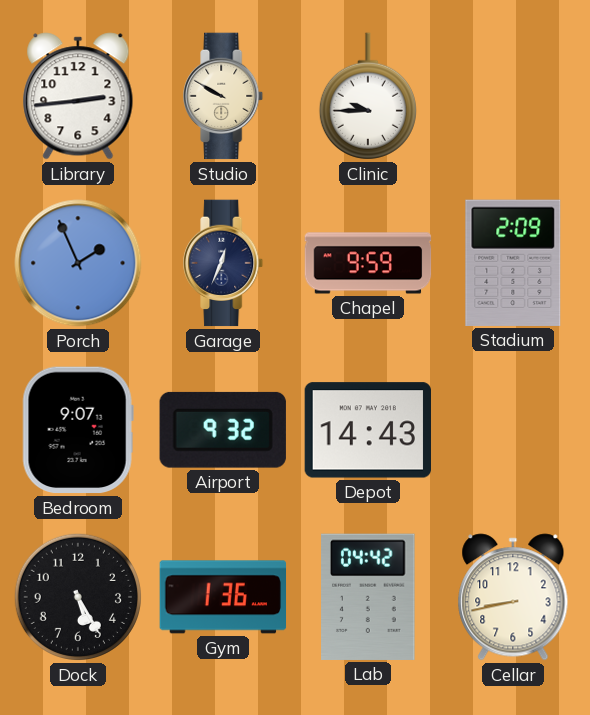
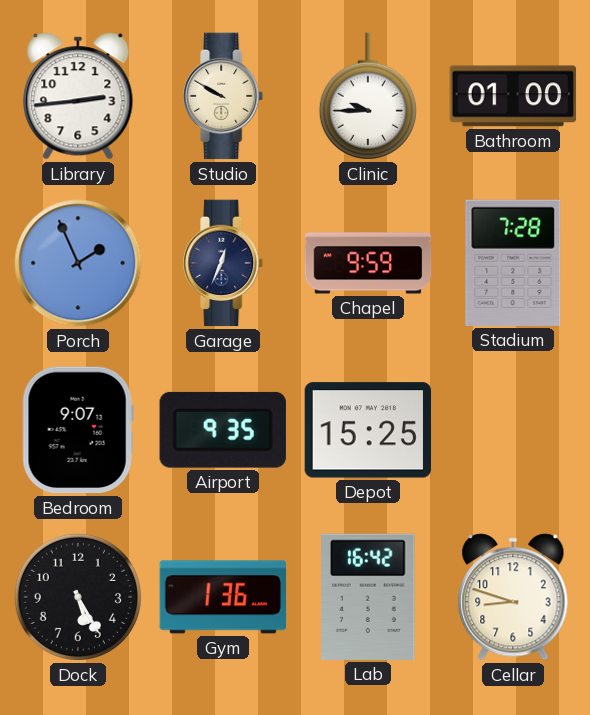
Bathroom: none -> 01:00 (513, 96)
Stadium: 2:09 -> 7:28 (513, 263)
Airport: 9:32 -> 9:35 (223, 430)
Depot: 14:43 -> 15:25 (368, 430)
Lab: 04:42 -> 16:42 (368, 597)
Cellar: 8:43 -> 8:48 (513, 597)
